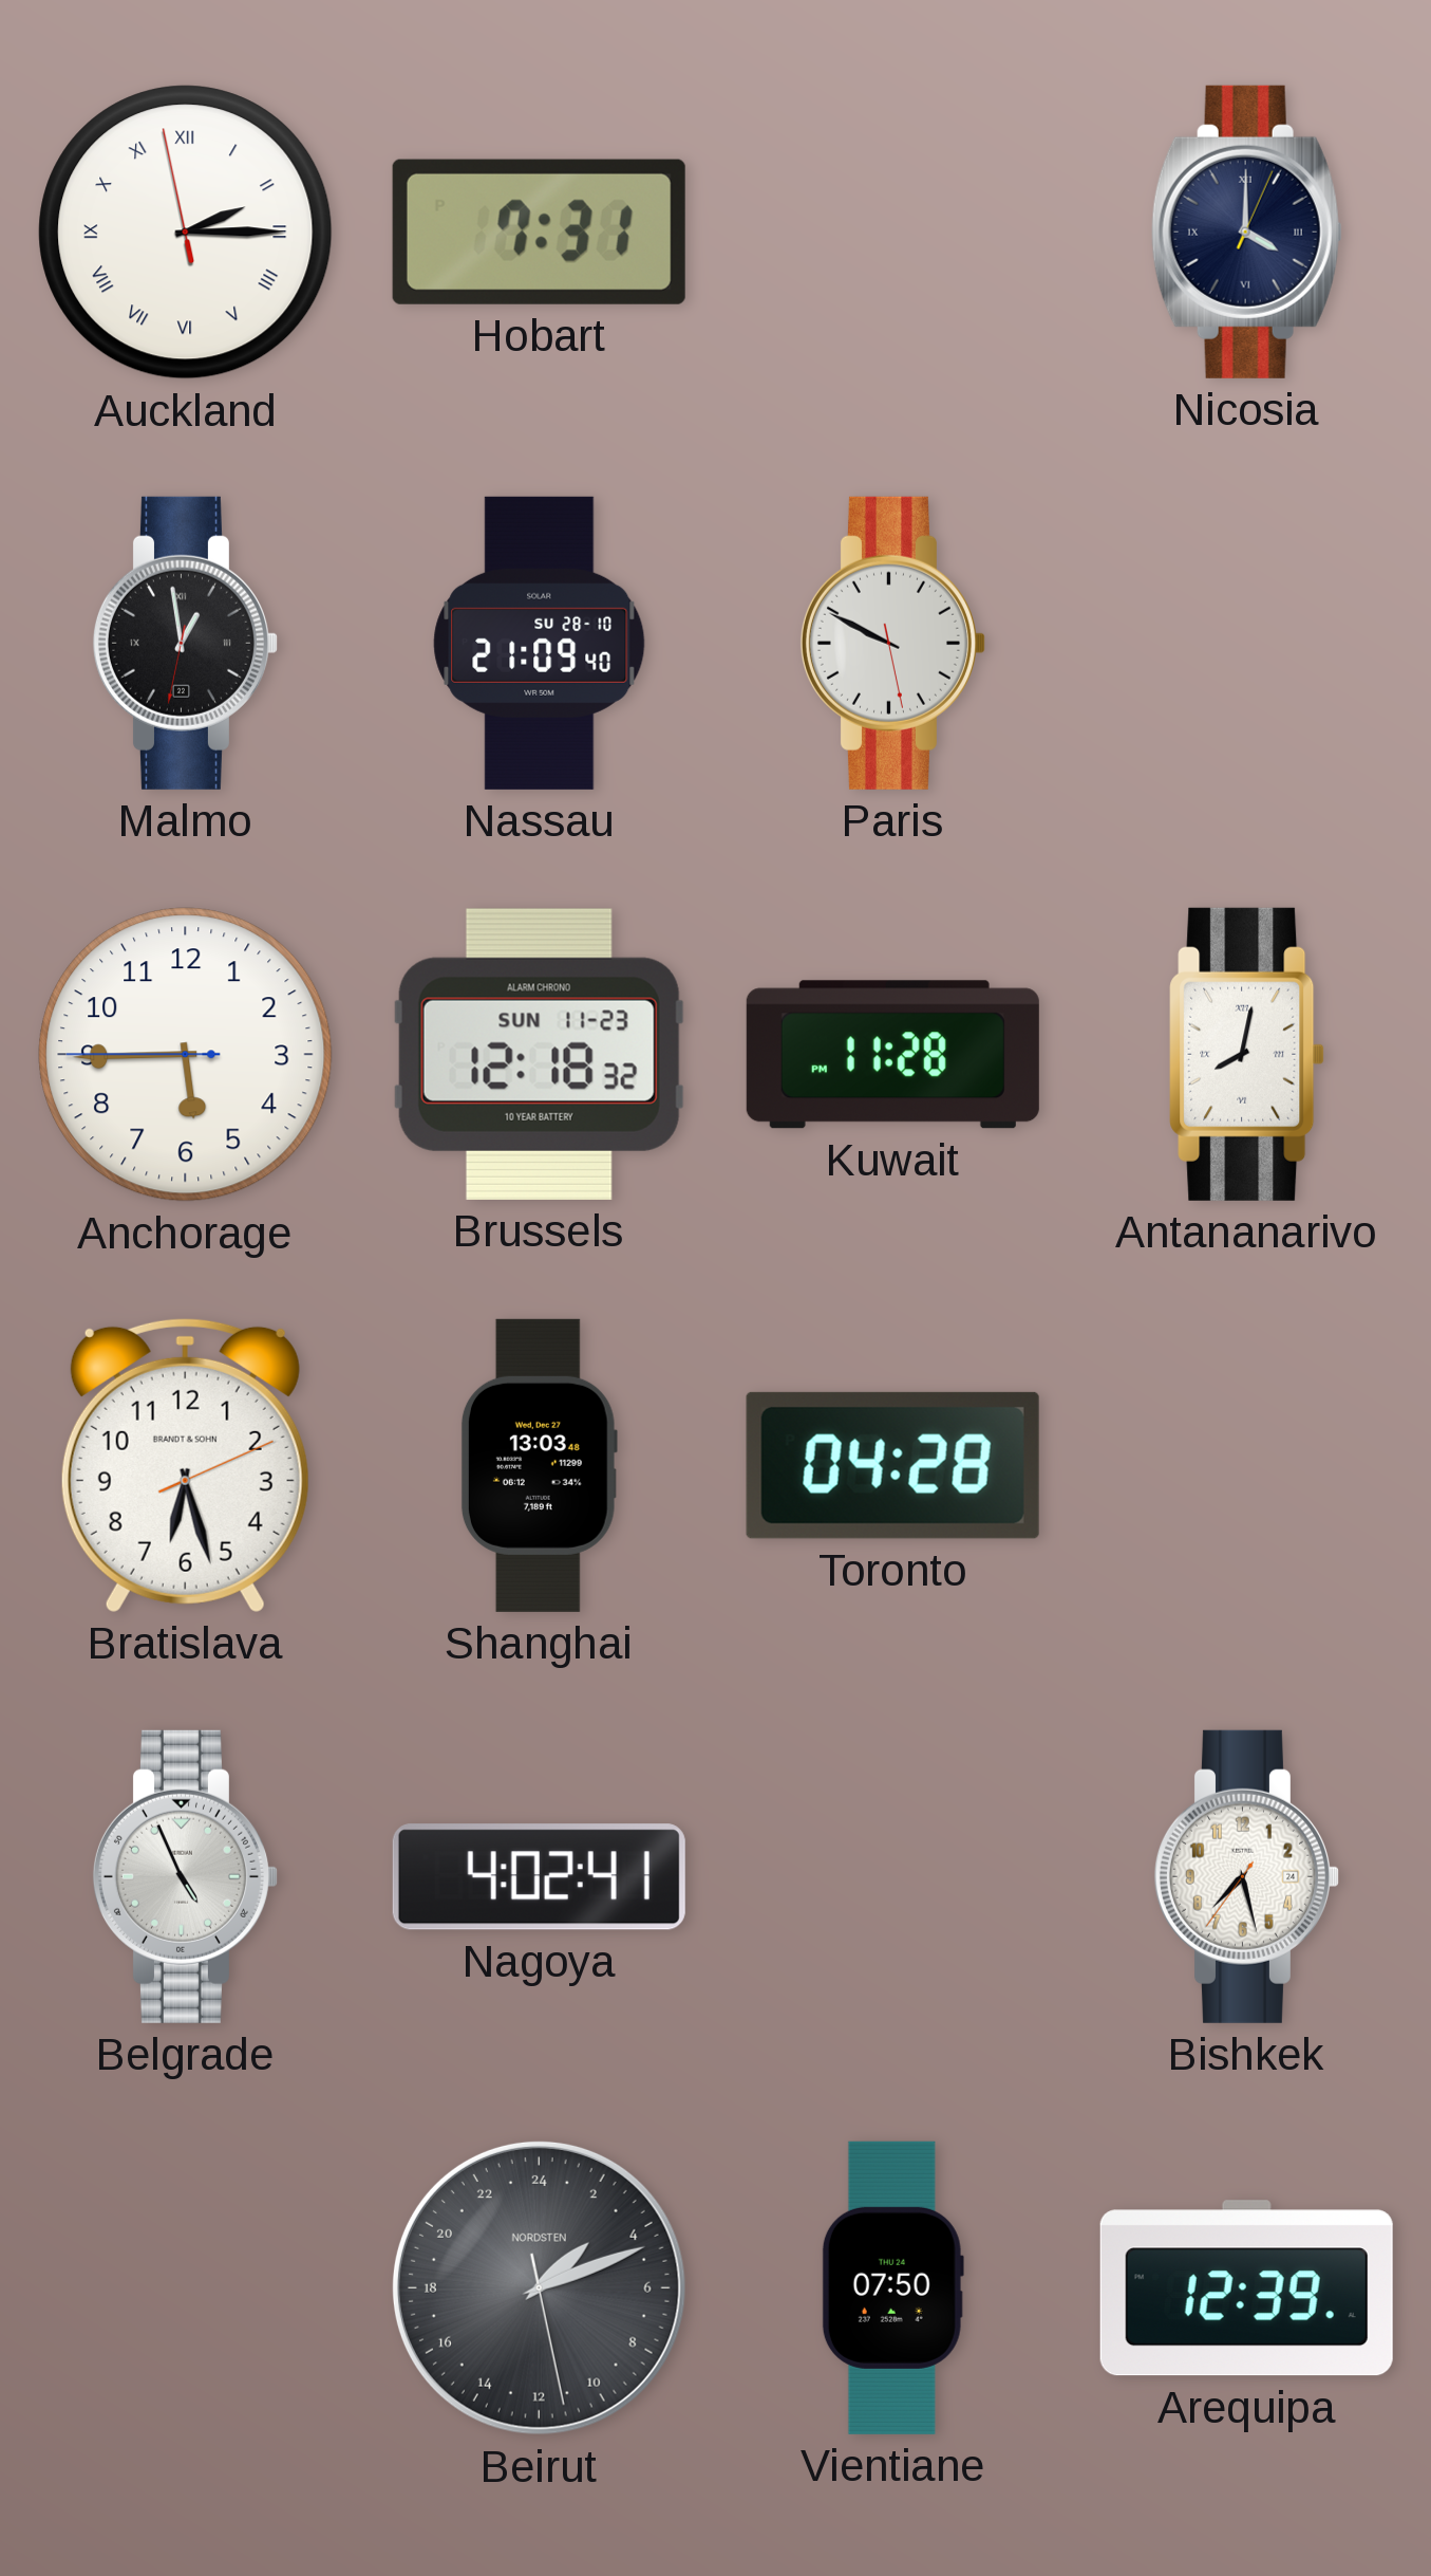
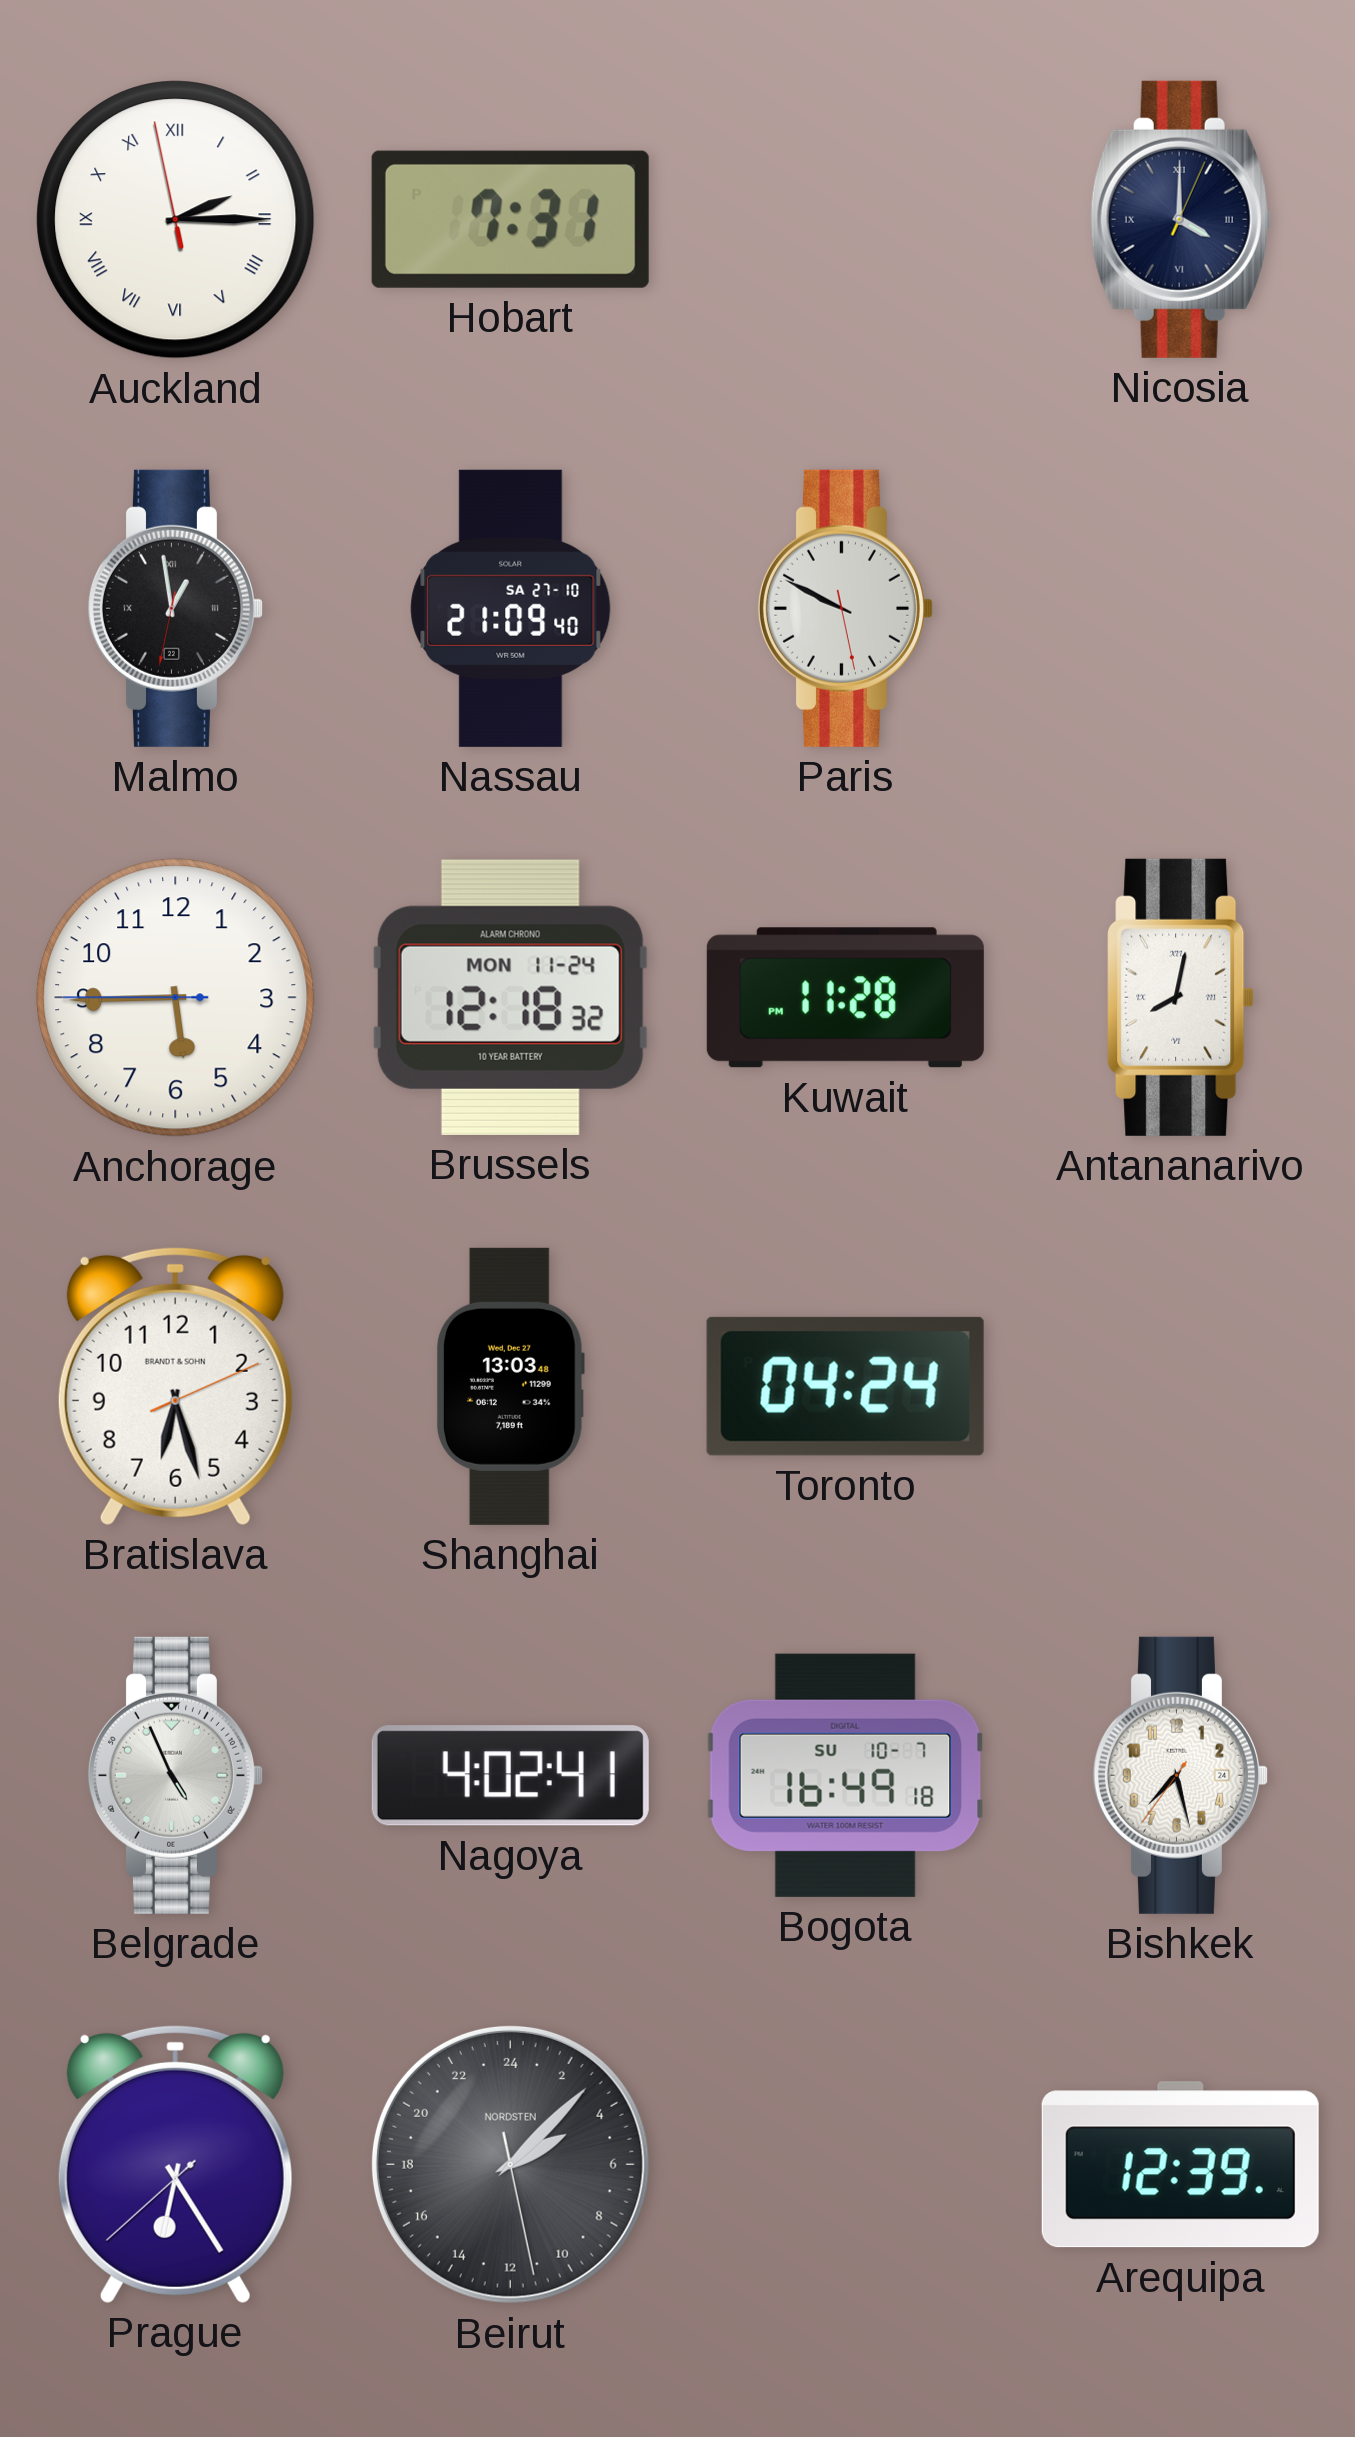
Nassau date: SU 28-10 -> SA 27-10 (511, 608)
Brussels date: SUN 11-23 -> MON 11-24 (510, 997)
Toronto: 04:28 -> 04:24 (845, 1386)
Bogota: none -> 16:49 (846, 1775)
Prague: none -> 6:24 (175, 2164)
Beirut: 3:11 -> 4:07 (510, 2164)
Vientiane: 07:50 -> none (892, 2287)
